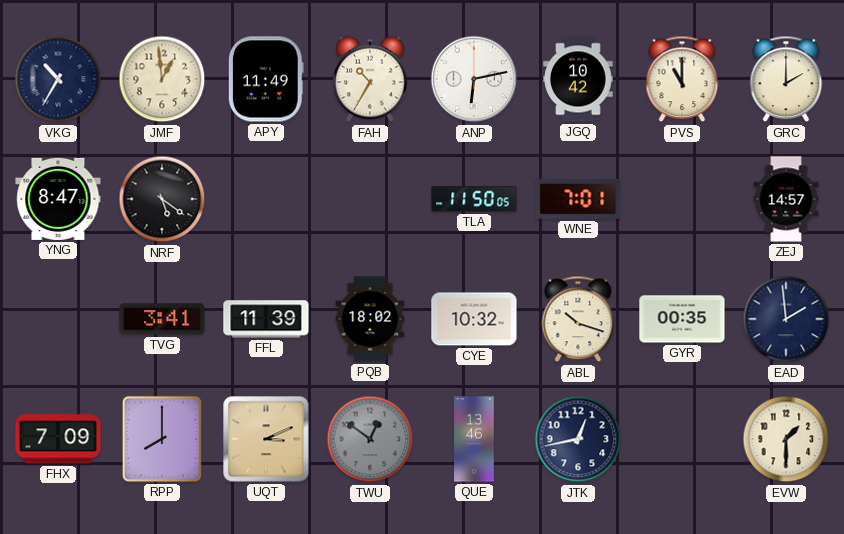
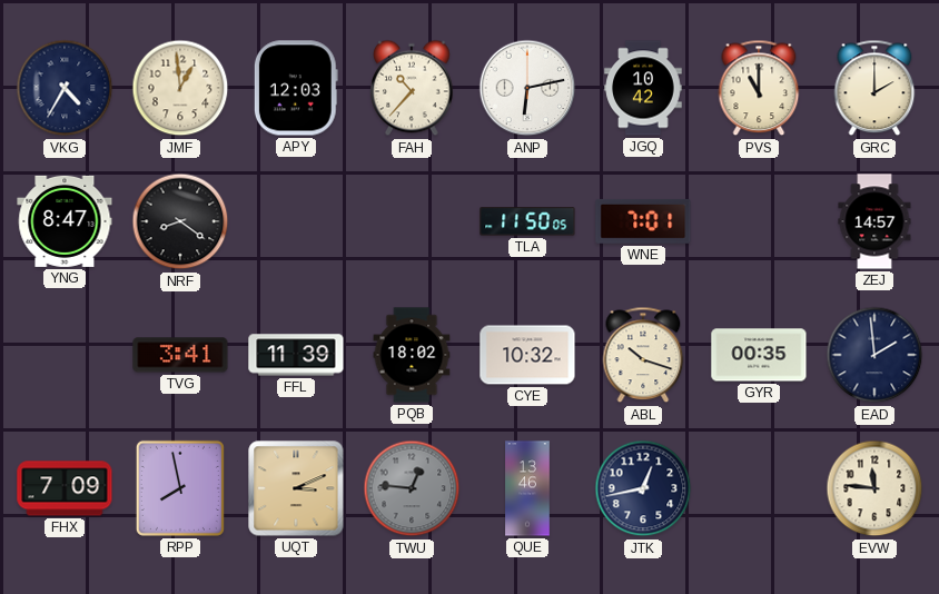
VKG: 10:35 -> 4:35 (65, 88)
APY: 11:49 -> 12:03 (296, 88)
FAH: 10:35 -> 10:37 (412, 88)
NRF: 5:21 -> 8:21 (180, 221)
RPP: 8:00 -> 7:58 (180, 488)
TWU: 12:51 -> 12:46 (412, 488)
EVW: 1:30 -> 11:46 (874, 488)
